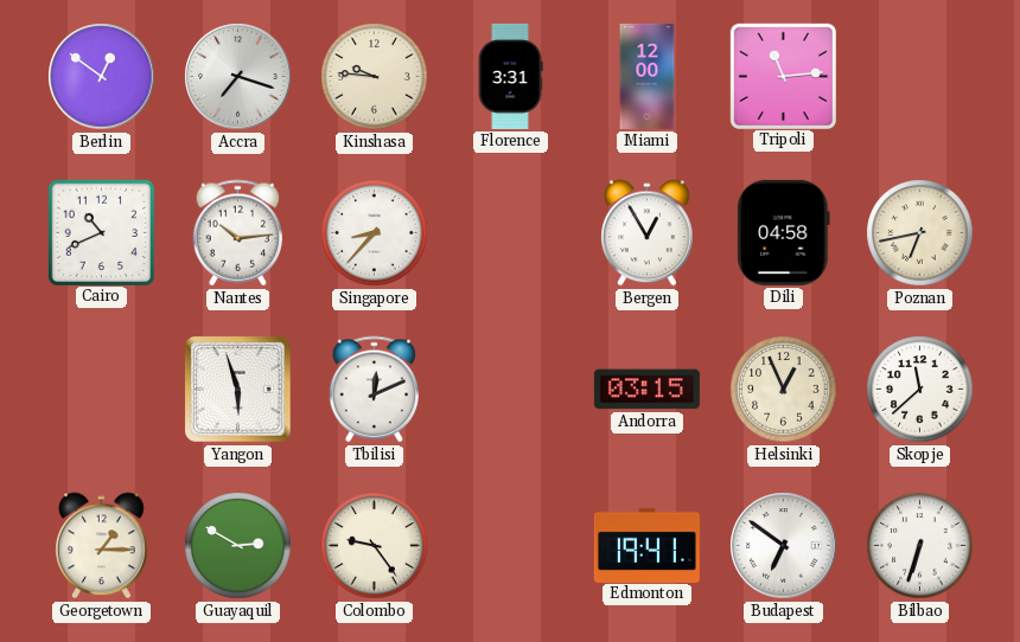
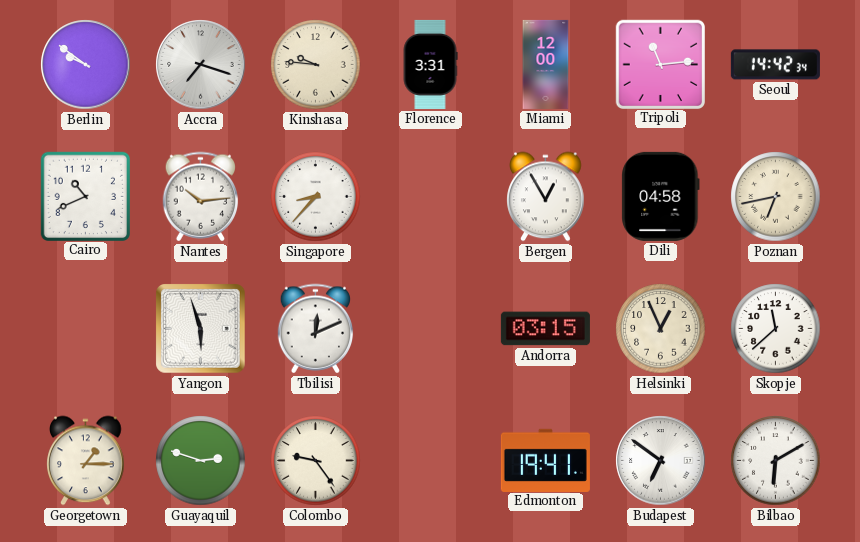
Berlin: 12:51 -> 9:51 (86, 65)
Seoul: none -> 14:42 (775, 65)
Guayaquil: 2:50 -> 2:48 (201, 461)
Bilbao: 6:33 -> 6:10 (776, 461)
